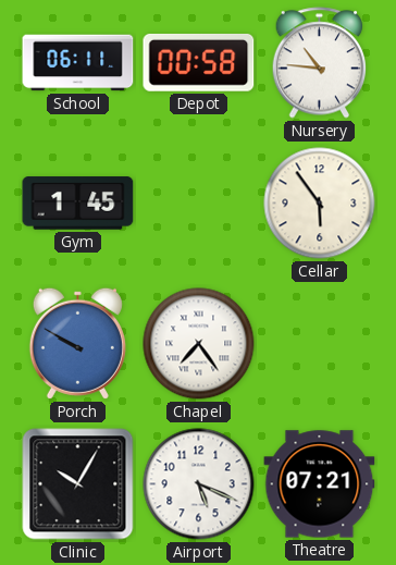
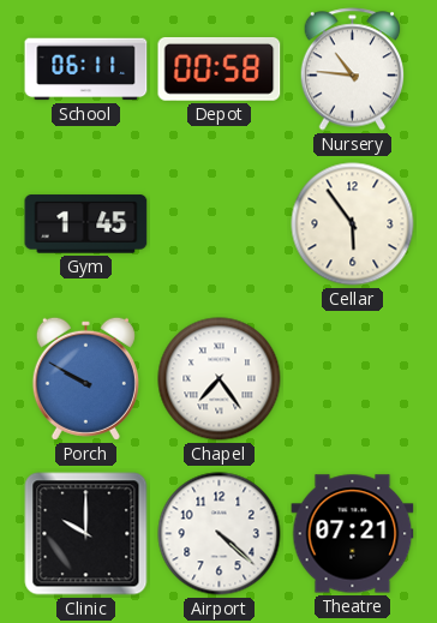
Clinic: 10:05 -> 10:00 (86, 534)
Airport: 5:19 -> 4:22 (220, 534)
